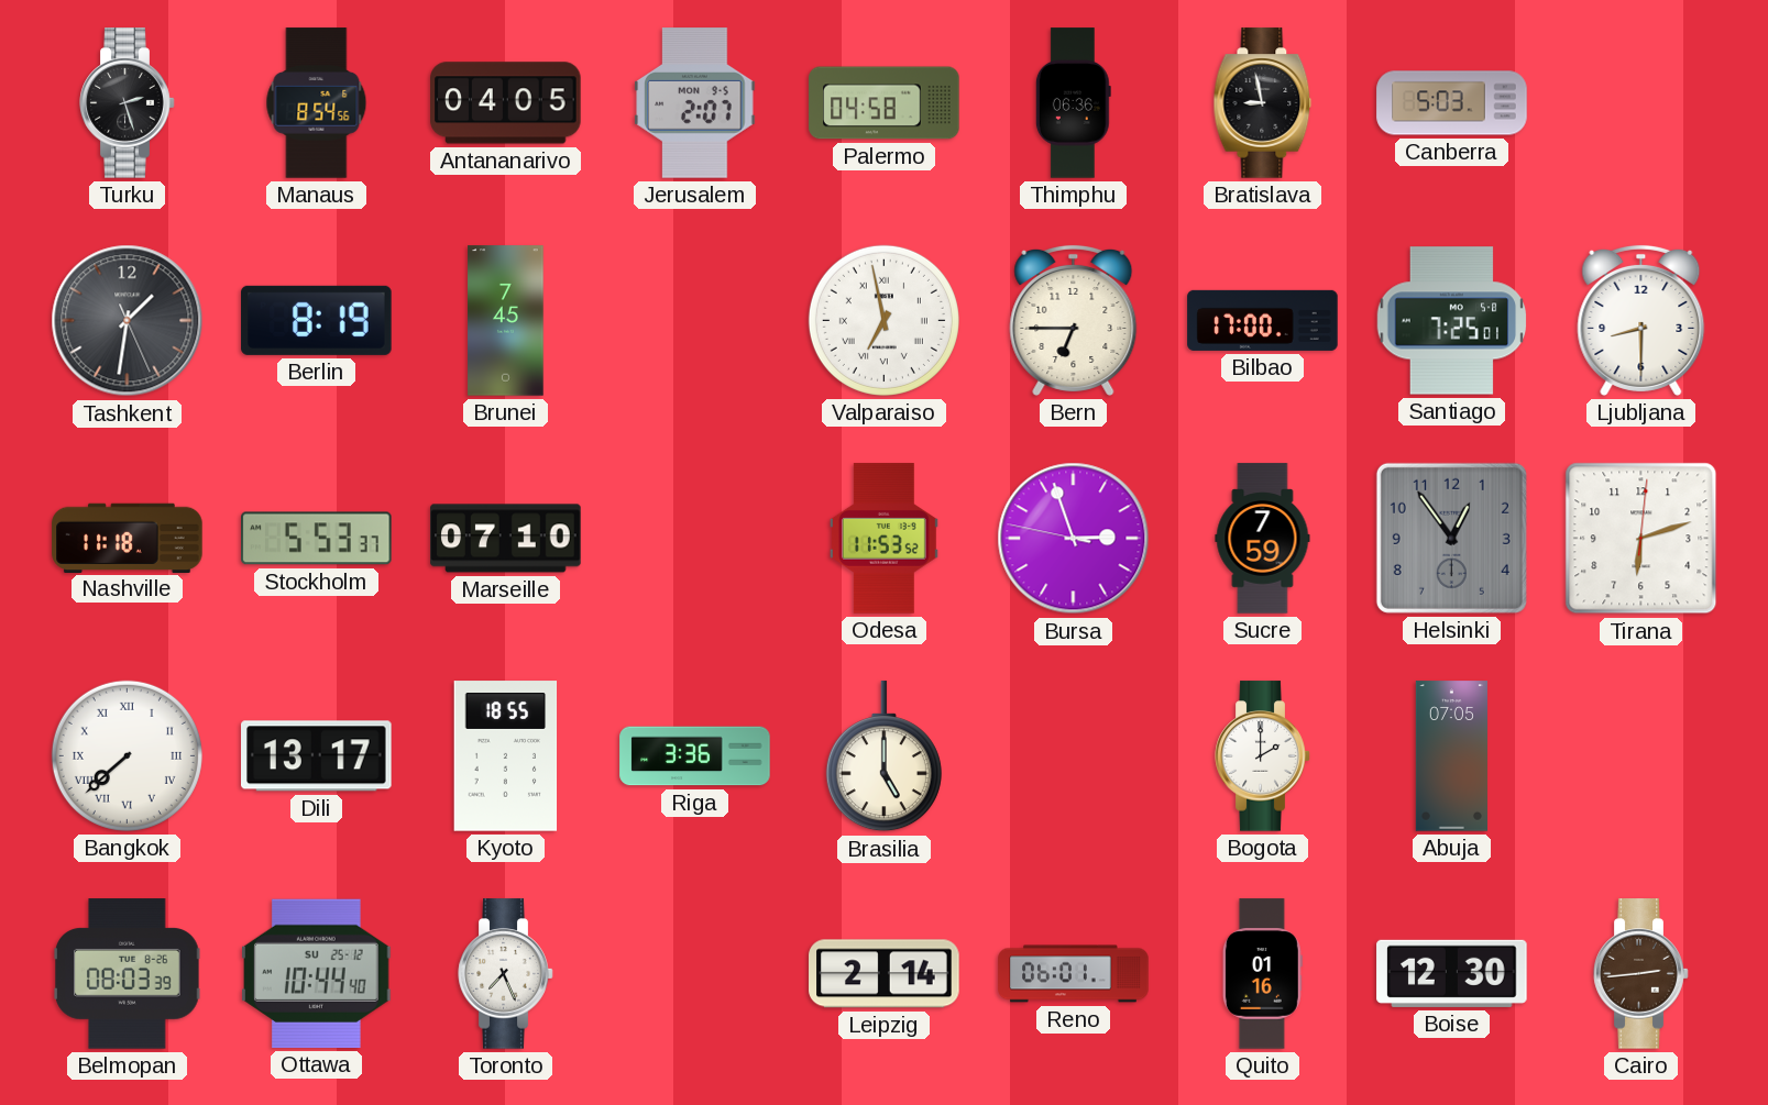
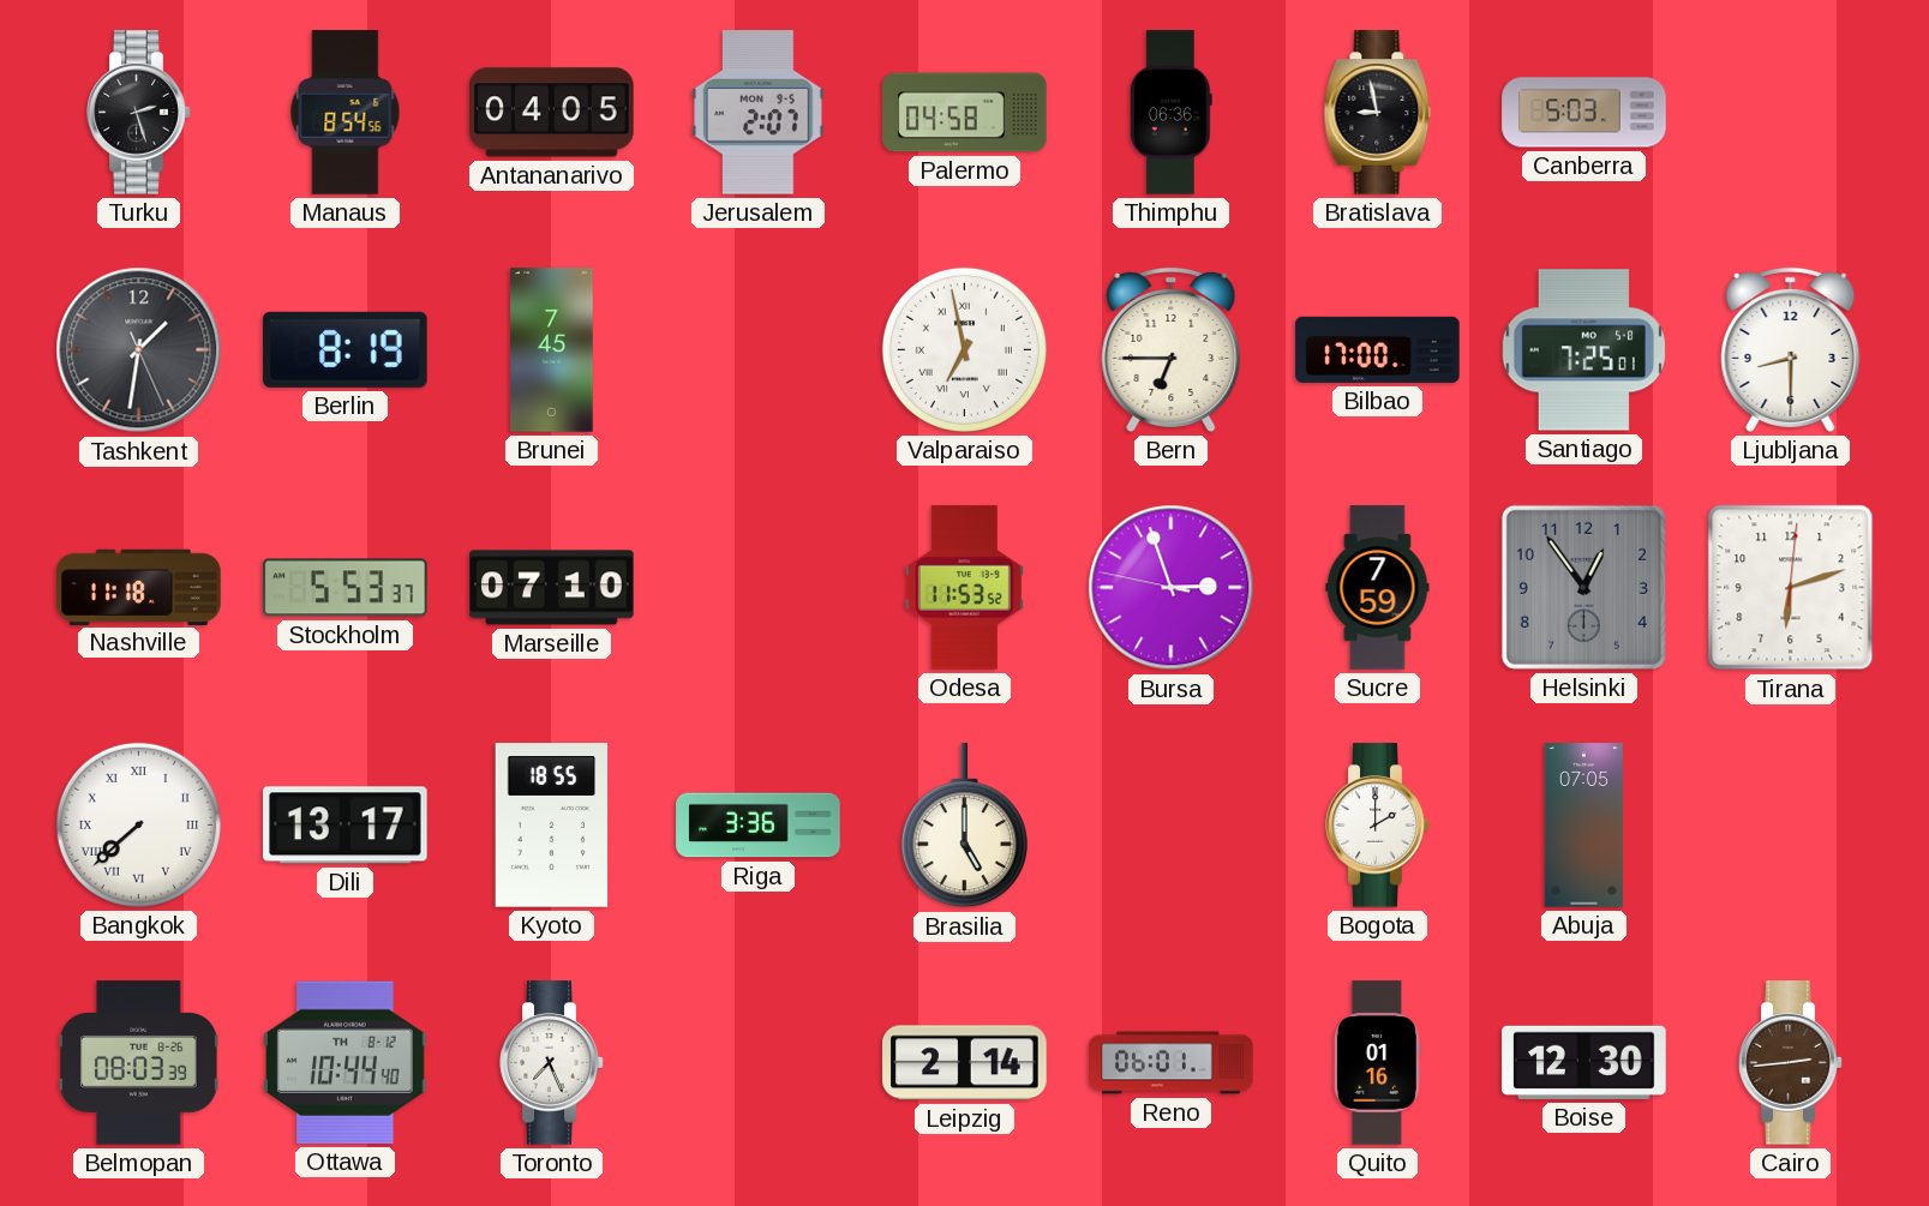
Ottawa date: SU 25-12 -> TH 8-12 (346, 1062)
